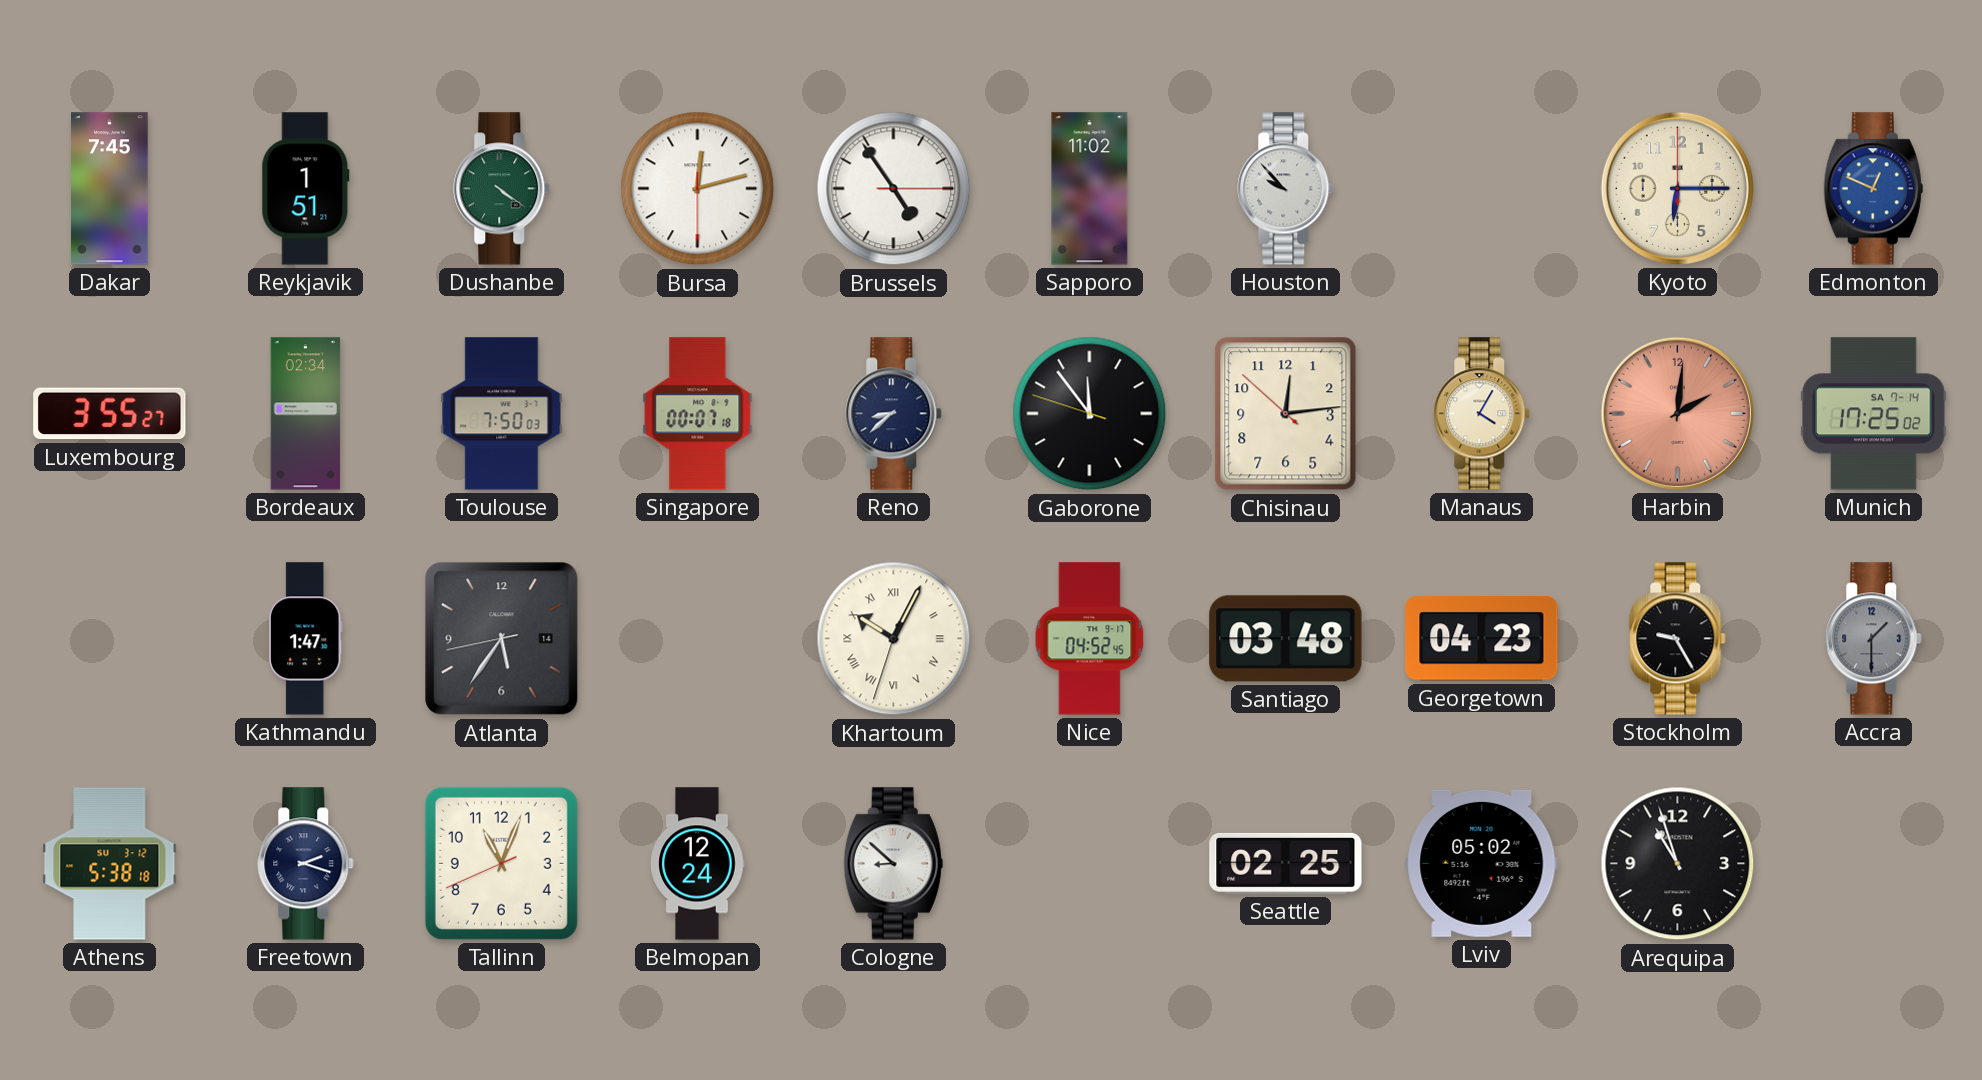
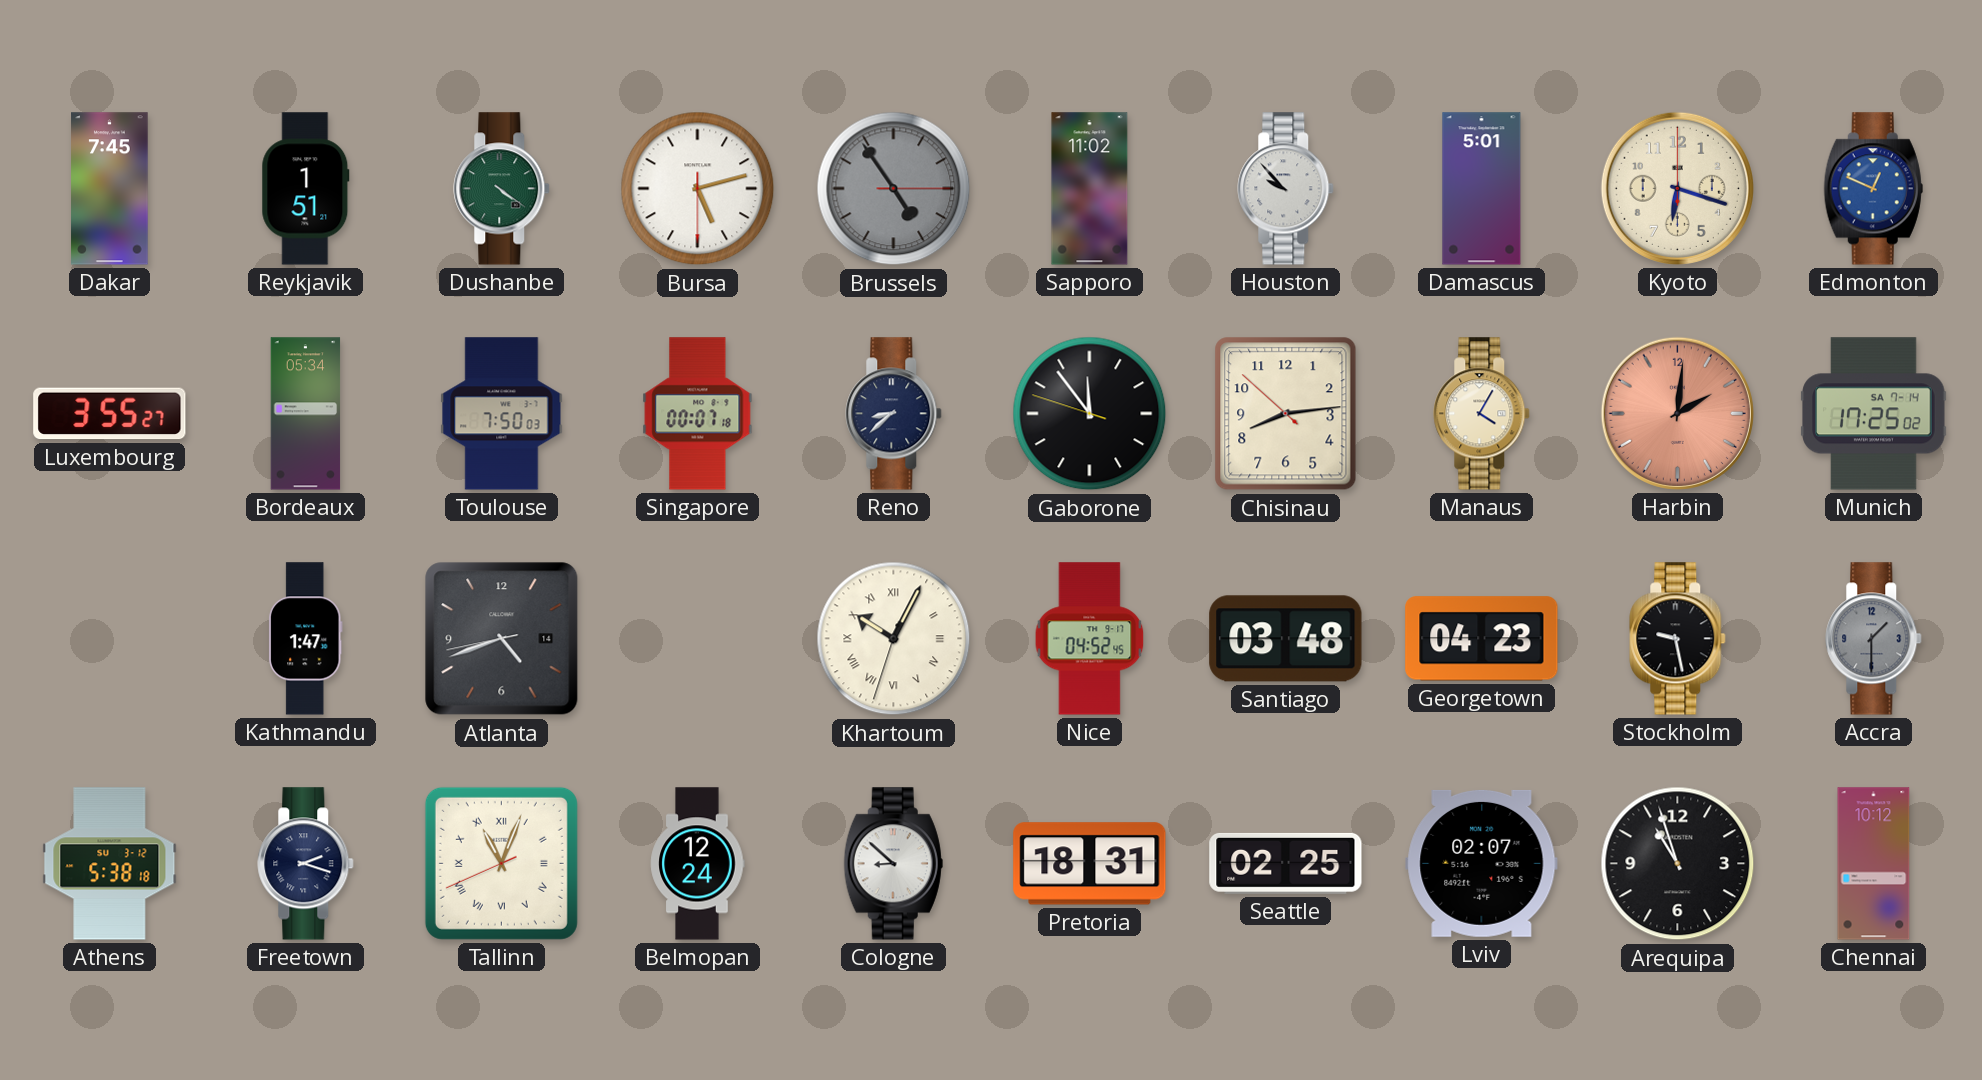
Bursa: 12:12 -> 5:12 (698, 189)
Brussels dial: white -> grey (894, 189)
Damascus: none -> 5:01 (1482, 189)
Kyoto: 6:15 -> 6:18 (1677, 188)
Bordeaux: 02:34 -> 05:34 (306, 414)
Chisinau: 12:13 -> 8:13 (1286, 414)
Atlanta: 5:35 -> 4:41 (502, 639)
Stockholm: 9:25 -> 9:28 (1678, 639)
Tallinn numerals: Arabic -> Roman (501, 863)
Pretoria: none -> 18:31 (1090, 864)
Lviv: 05:02 -> 02:07 (1482, 863)
Chennai: none -> 10:12 (1874, 864)
